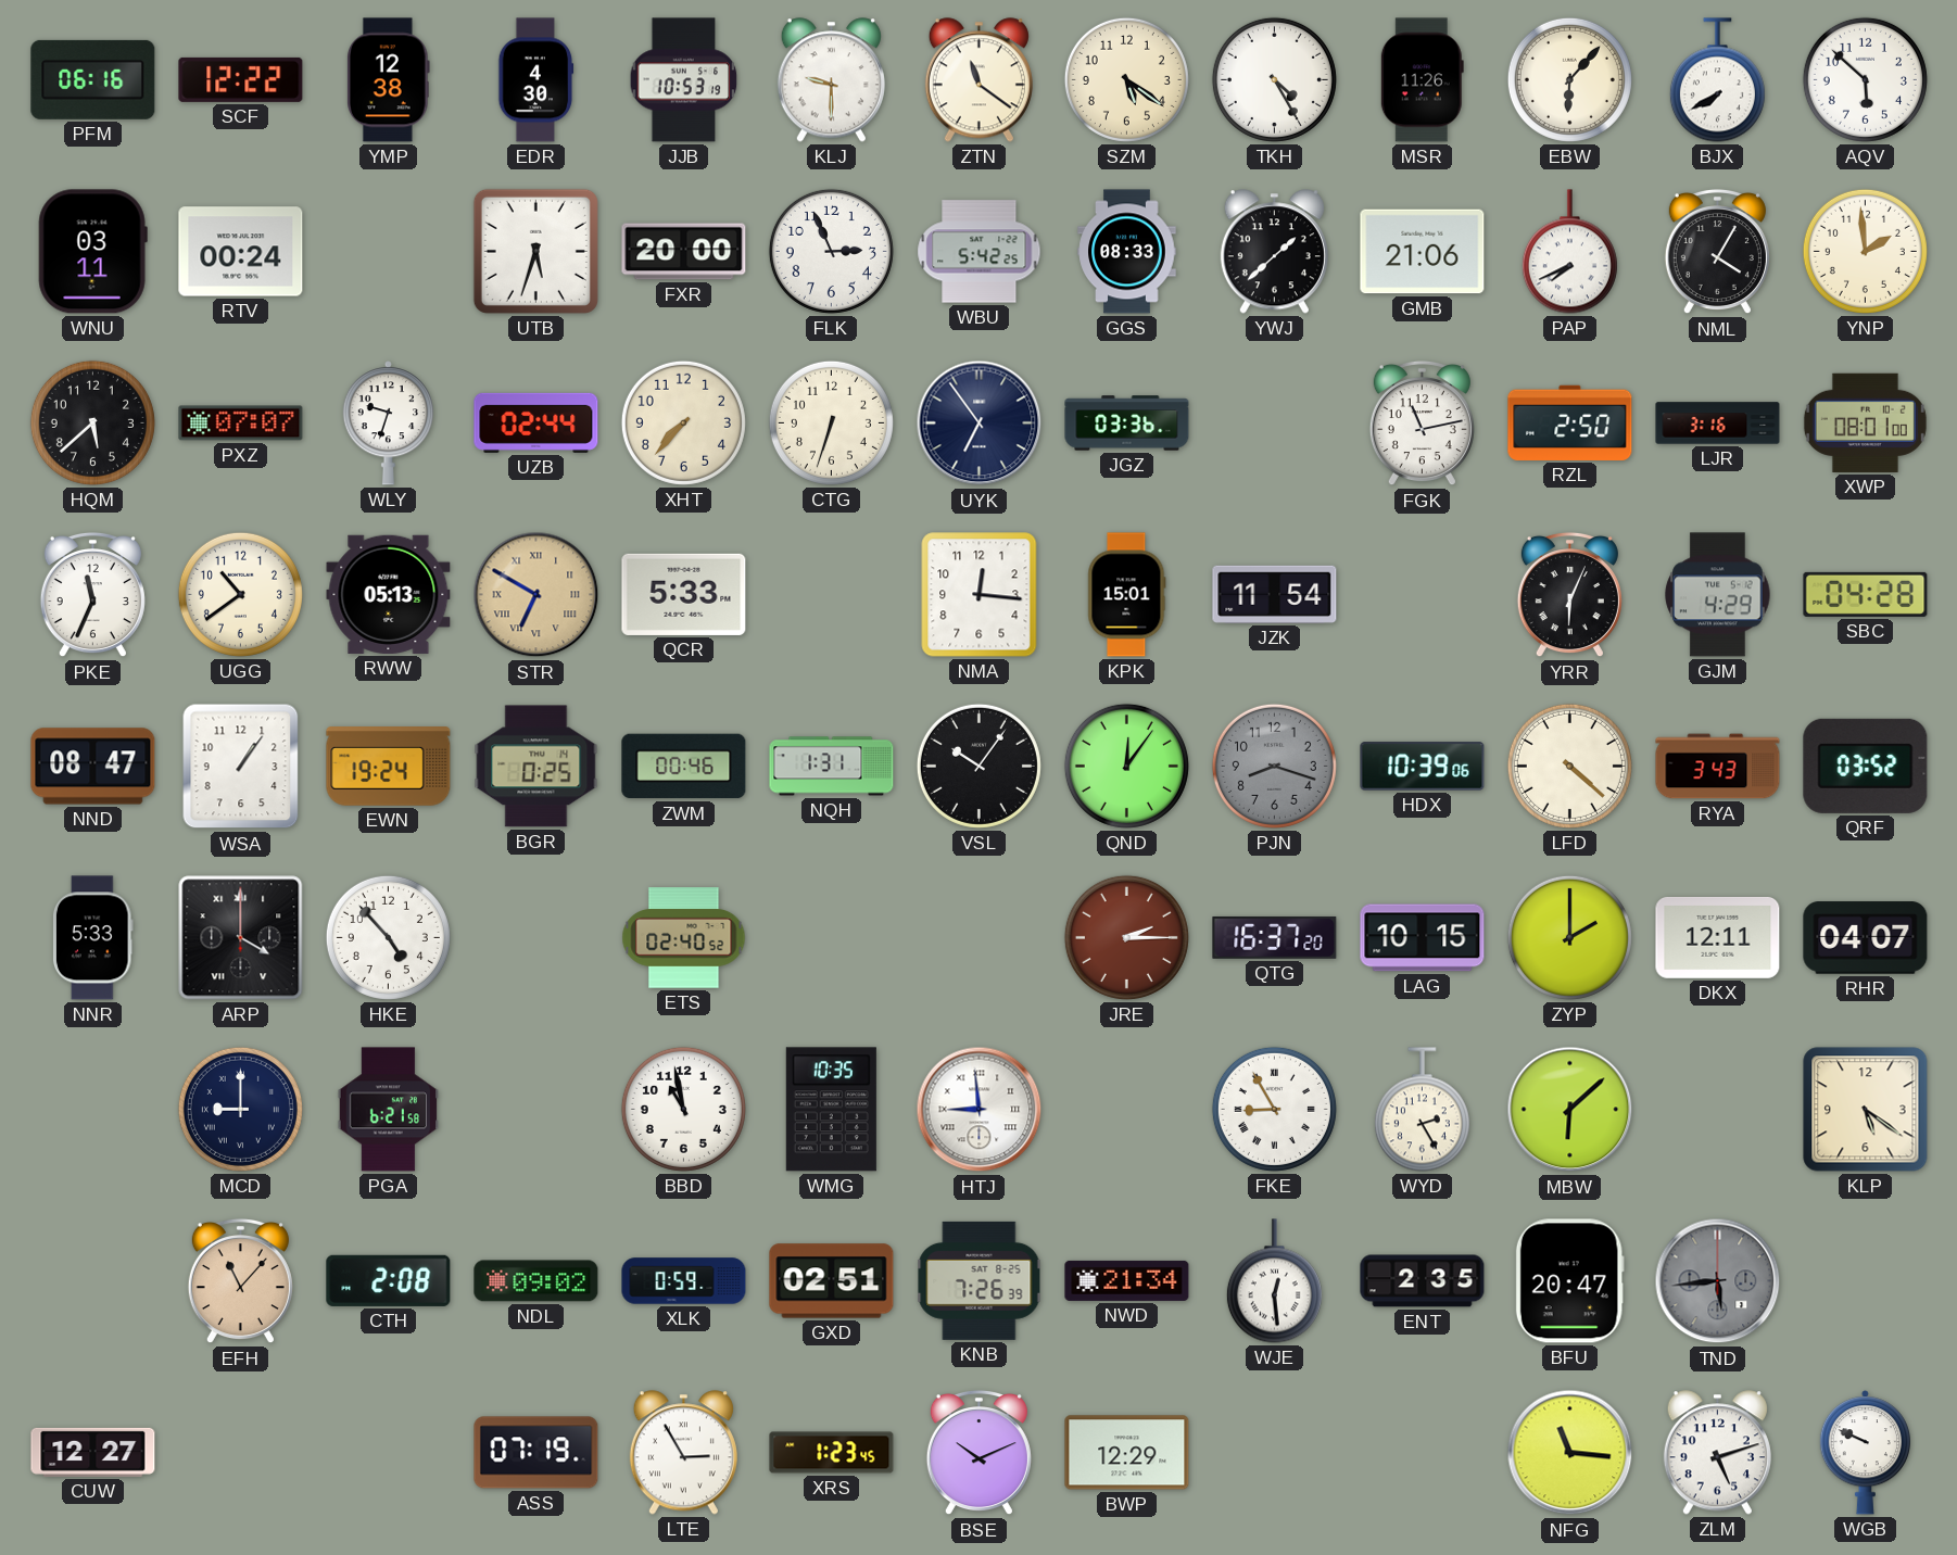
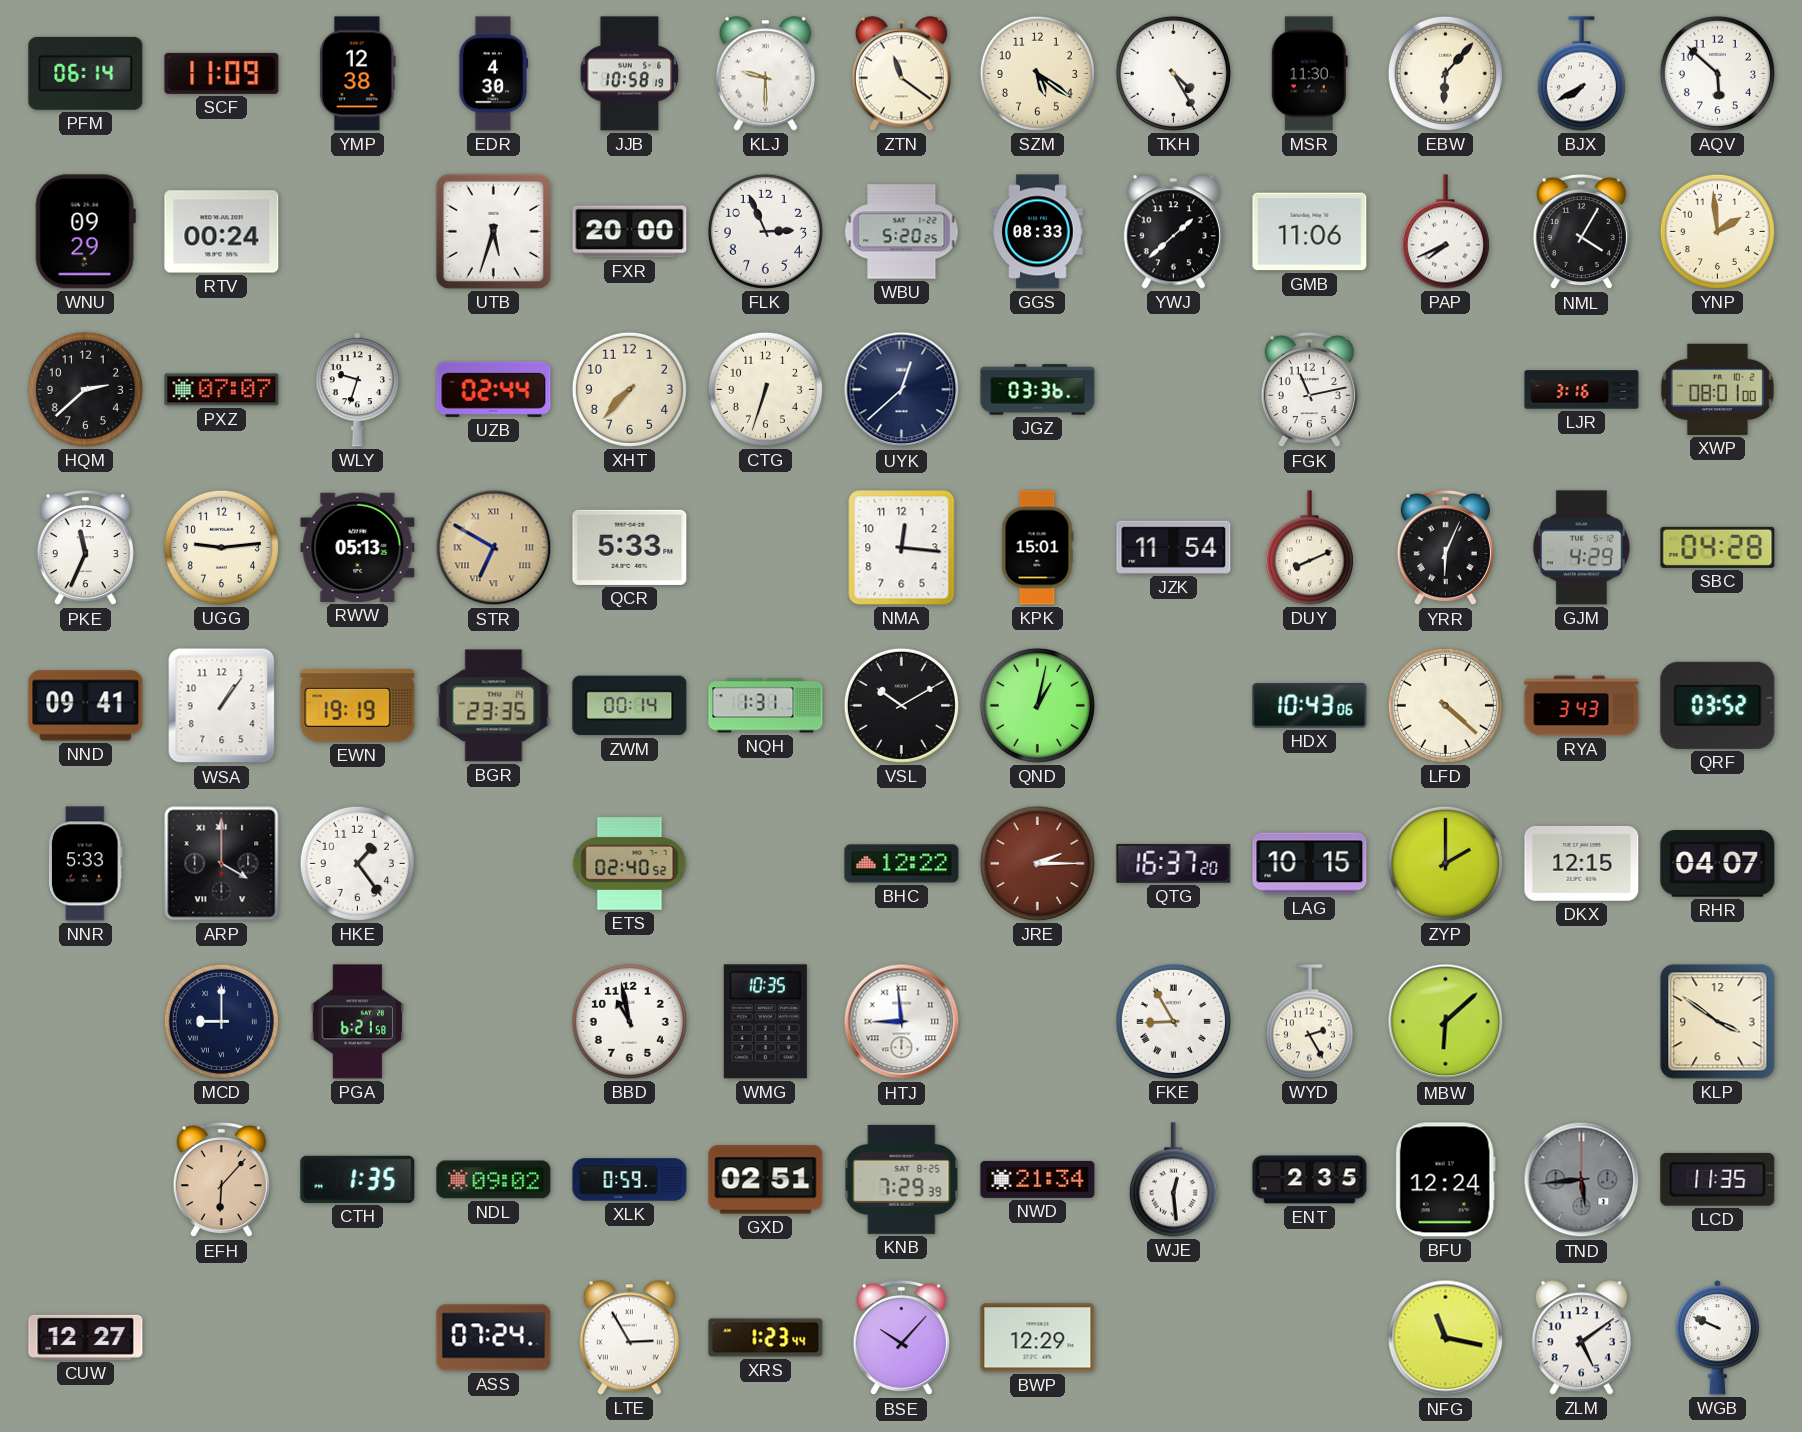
PFM: 06:16 -> 06:14 (86, 73)
SCF: 12:22 -> 11:09 (222, 73)
JJB: 10:53 -> 10:58 (630, 74)
MSR: 11:26 -> 11:30 (1309, 74)
WNU: 03:11 -> 09:29 (85, 232)
WBU: 5:42 -> 5:20 (902, 232)
GMB: 21:06 -> 11:06 (1310, 232)
HQM: 5:38 -> 2:38 (85, 389)
UYK: 6:54 -> 12:38 (902, 390)
RZL: 2:50 -> none (1570, 422)
UGG: 10:39 -> 9:14 (221, 547)
DUY: none -> 8:11 (1309, 548)
NND: 08:47 -> 09:41 (86, 706)
EWN: 19:24 -> 19:19 (358, 706)
BGR: 0:25 -> 23:35 (494, 706)
ZWM: 00:46 -> 00:14 (630, 706)
VSL: 10:06 -> 10:10 (901, 705)
QND: 12:06 -> 1:02 (1037, 705)
PJN: 8:18 -> none (1274, 766)
HDX: 10:39 -> 10:43 (1310, 706)
HKE: 4:53 -> 1:24 (357, 863)
BHC: none -> 12:22 (902, 864)
DKX: 12:11 -> 12:15 (1582, 863)
KLP: 5:21 -> 3:51 (1718, 1022)
EFH: 11:07 -> 6:07 (221, 1180)
CTH: 2:08 -> 1:35 (358, 1179)
KNB: 7:26 -> 7:29 (902, 1179)
BFU: 20:47 -> 12:24 (1445, 1180)
LCD: none -> 11:35 (1718, 1179)
ASS: 07:19 -> 07:24 (494, 1338)
XRS: 1:23:45 -> 1:23:44 (766, 1338)
BSE: 10:11 -> 10:07 (901, 1338)
NFG: 11:16 -> 11:17 (1446, 1338)
ZLM: 5:12 -> 5:09 (1581, 1338)
